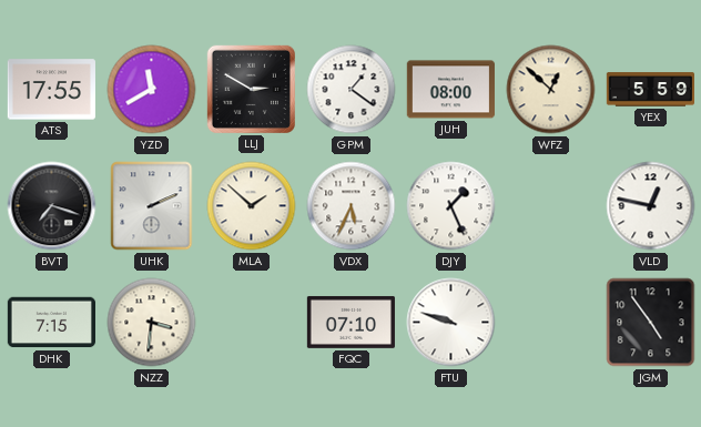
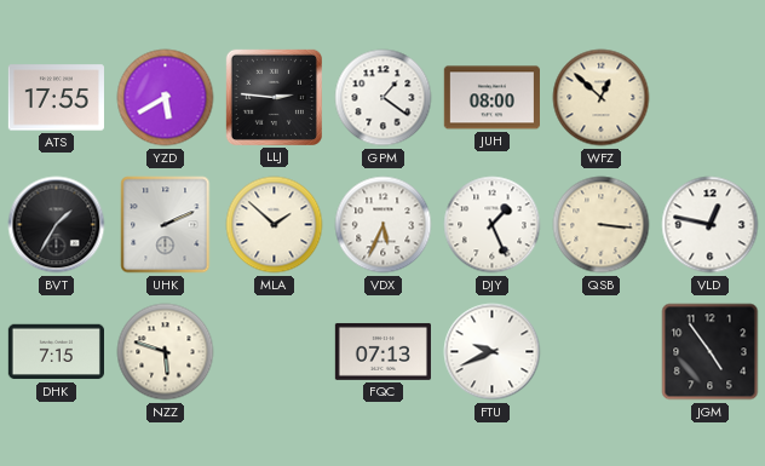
YZD: 11:40 -> 5:40 (166, 98)
LLJ: 2:50 -> 2:46 (274, 97)
YEX: 5:59 -> none (650, 90)
BVT: 7:18 -> 1:35 (57, 225)
QSB: none -> 3:16 (602, 225)
NZZ: 3:31 -> 5:48 (166, 352)
FQC: 07:10 -> 07:13 (382, 351)
FTU: 9:48 -> 9:41 (493, 352)
